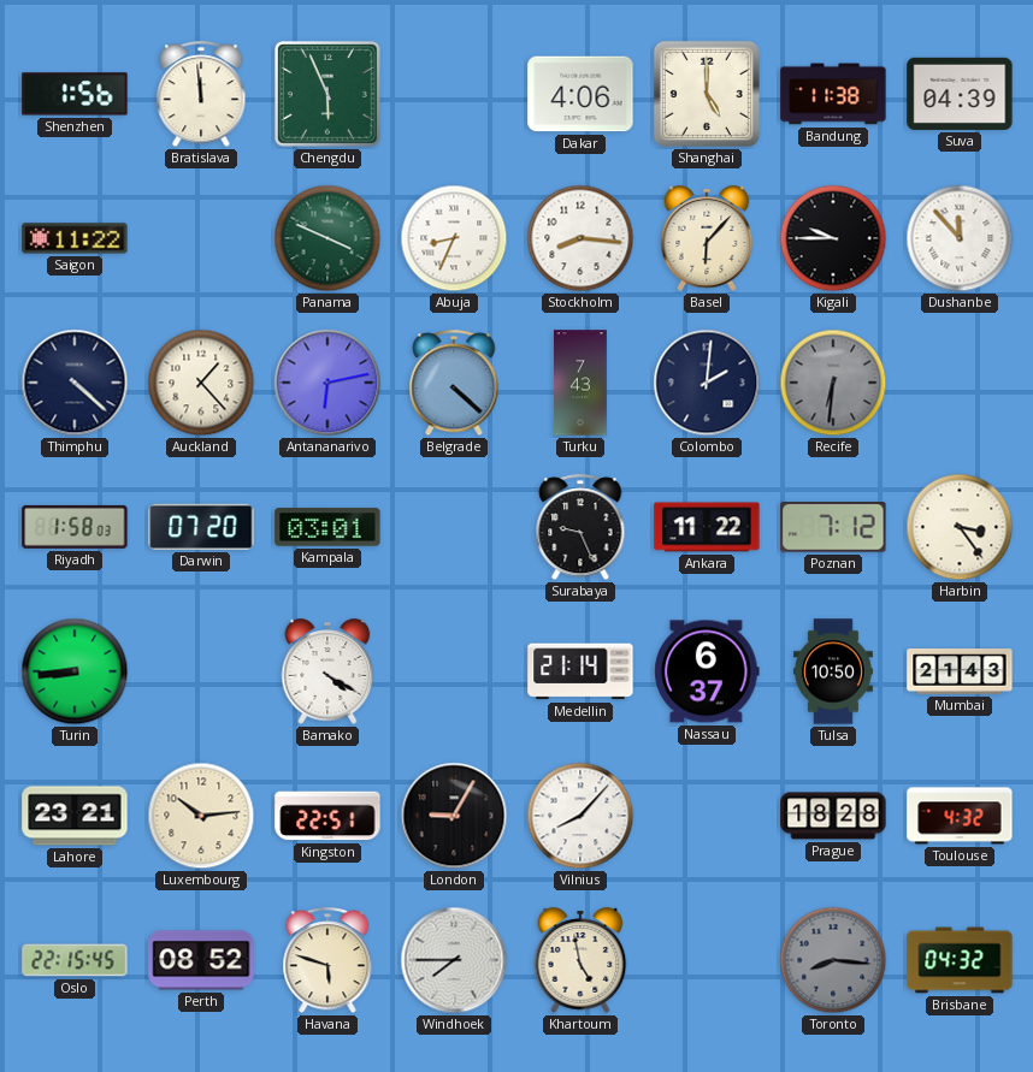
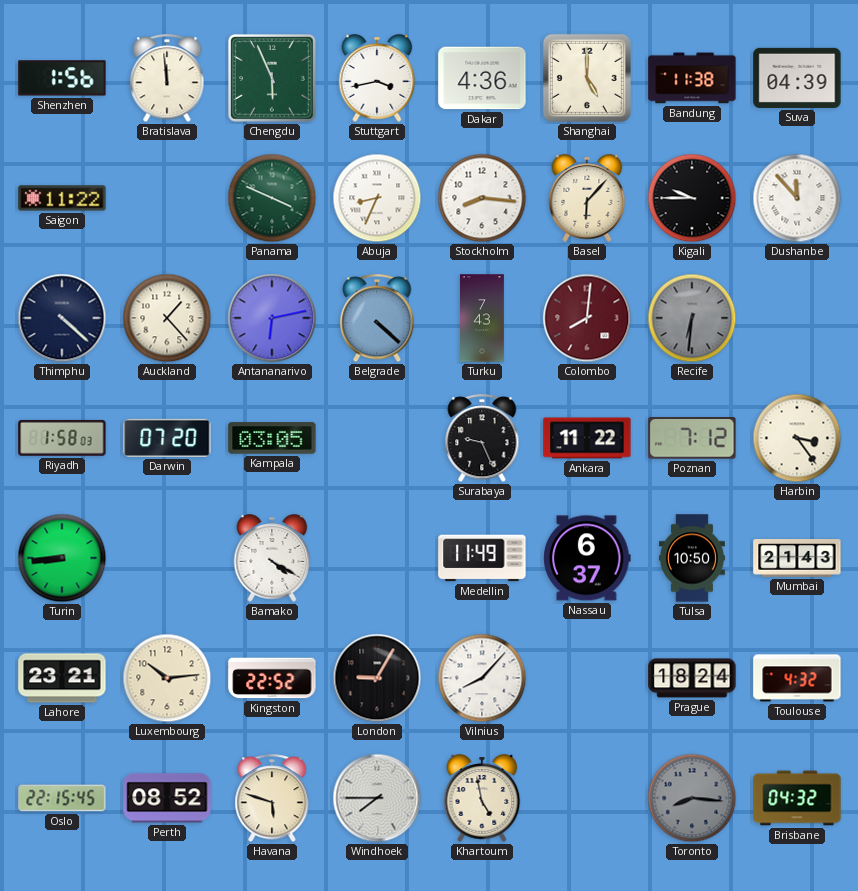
Stuttgart: none -> 3:43 (377, 78)
Dakar: 4:06 -> 4:36 (482, 78)
Colombo: 2:01 -> 8:01 (587, 318)
Colombo dial: navy -> burgundy (587, 318)
Kampala: 03:01 -> 03:05 (272, 438)
Medellin: 21:14 -> 11:49 (482, 558)
Kingston: 22:51 -> 22:52 (272, 678)
Prague: 18:28 -> 18:24 (692, 678)
